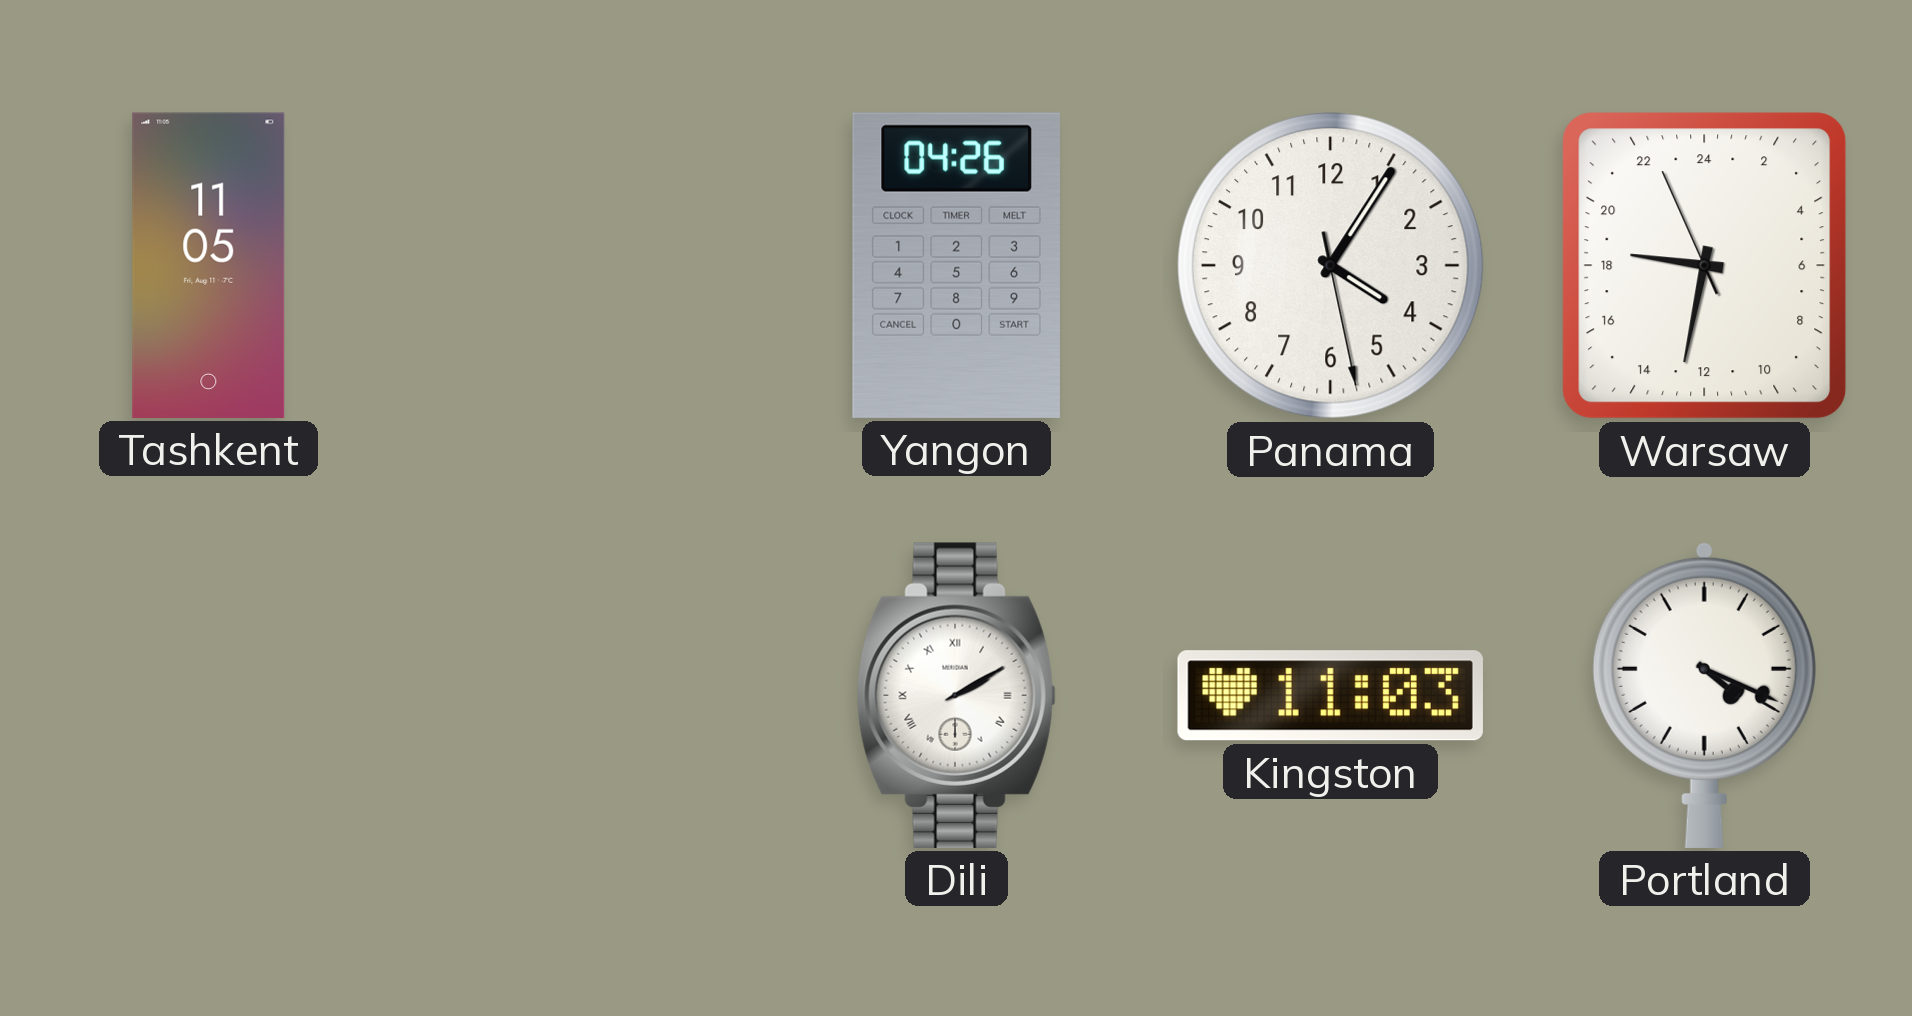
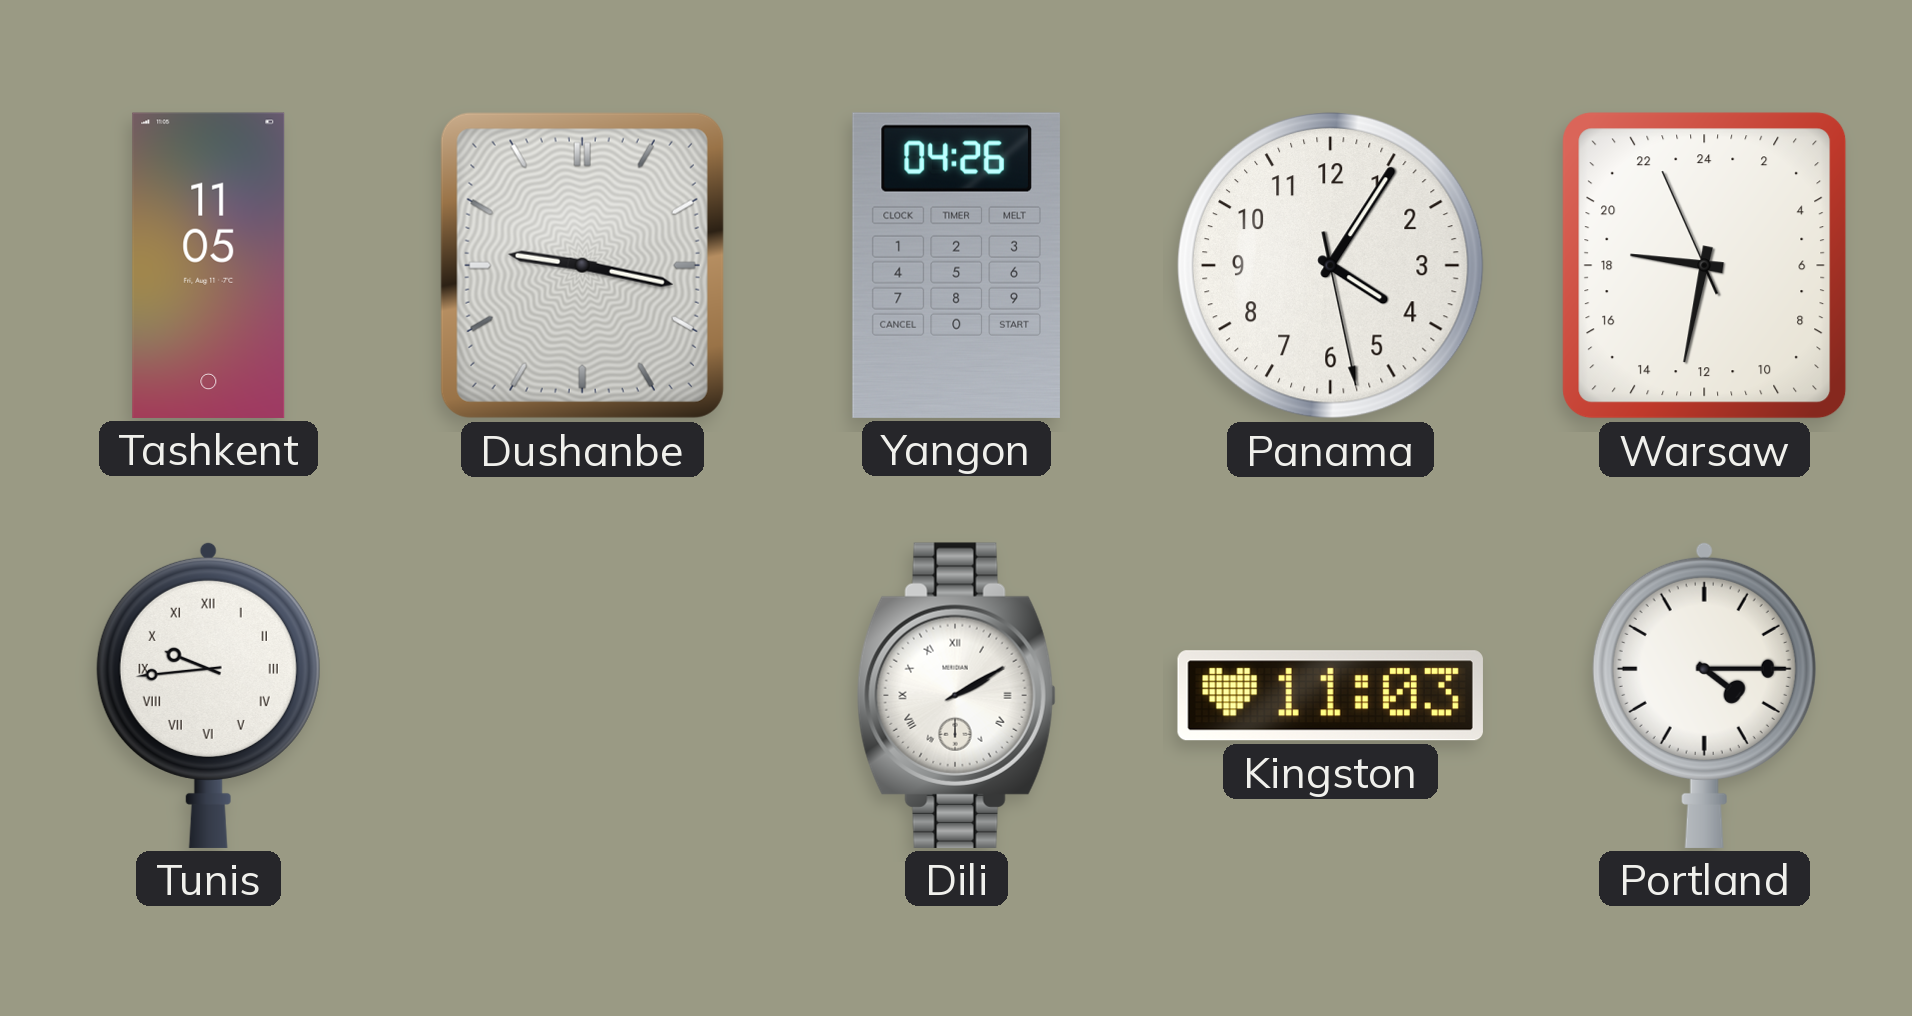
Dushanbe: none -> 9:17 (582, 265)
Tunis: none -> 9:44 (208, 695)
Portland: 4:19 -> 4:15 (1704, 695)
